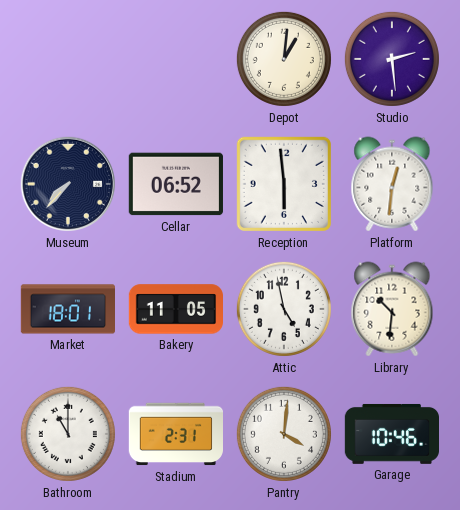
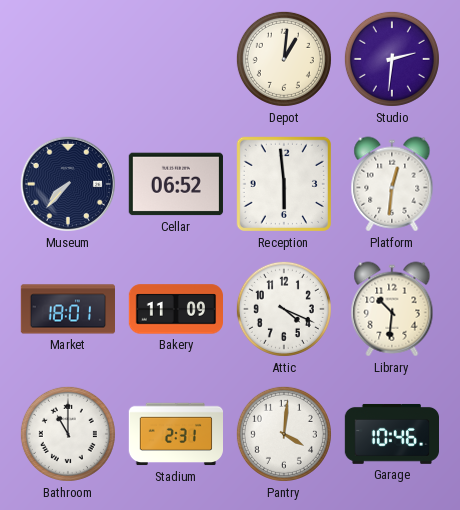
Studio: 2:29 -> 2:31 (392, 59)
Bakery: 11:05 -> 11:09 (175, 309)
Attic: 4:58 -> 4:19 (284, 309)
